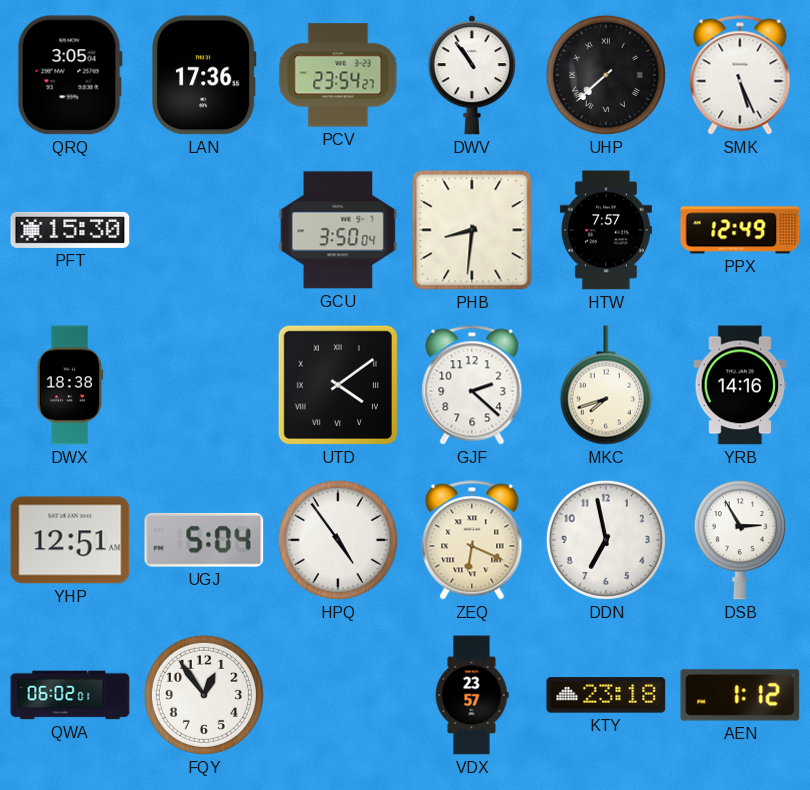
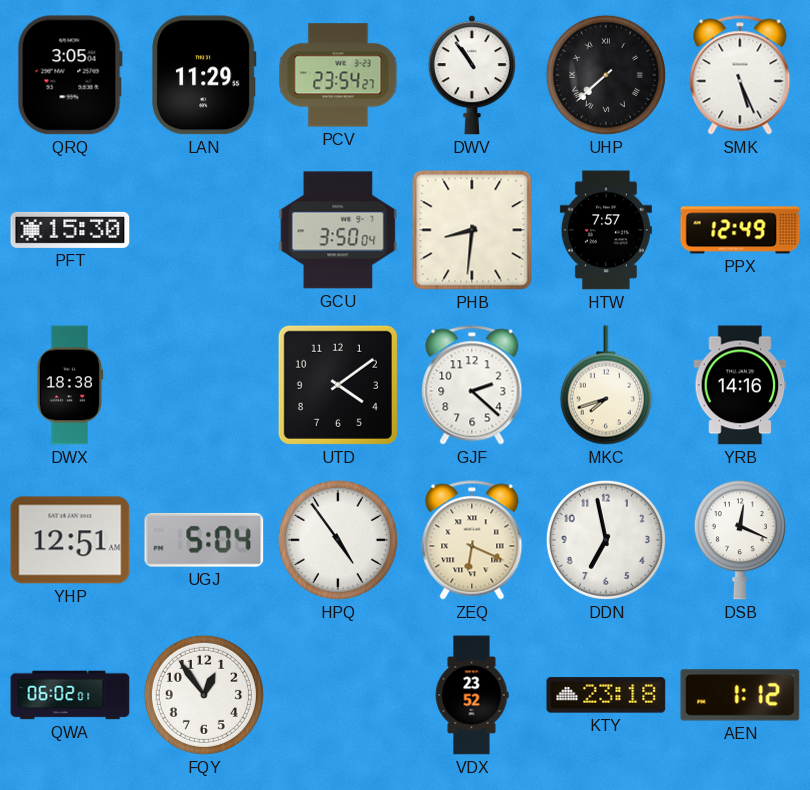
LAN: 17:36 -> 11:29 (204, 75)
UTD numerals: Roman -> Arabic (338, 385)
DSB: 2:55 -> 12:19 (740, 540)
VDX: 23:57 -> 23:52 (472, 695)
